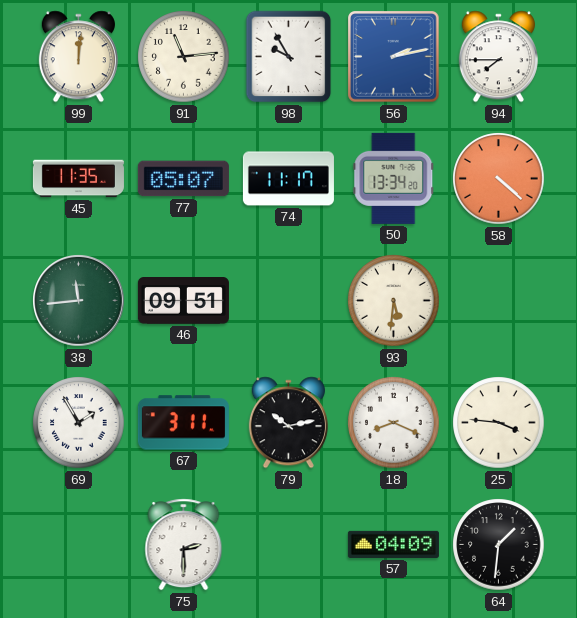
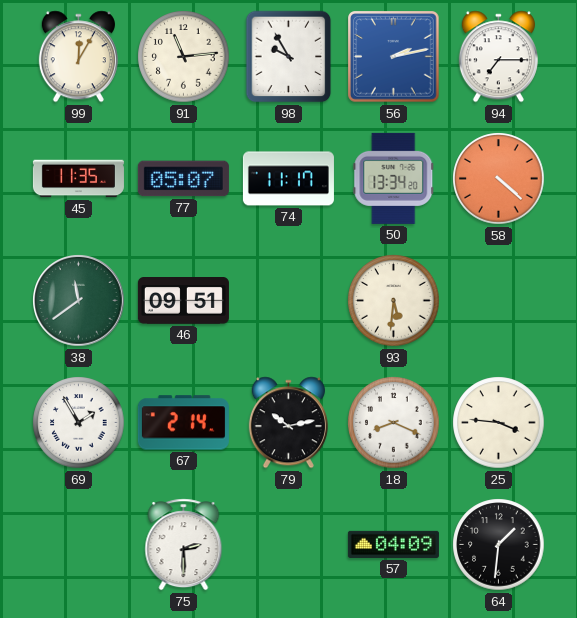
99: 12:01 -> 12:05 (78, 57)
94: 7:45 -> 7:15 (498, 57)
38: 11:44 -> 11:39 (79, 301)
67: 3:11 -> 2:14 (183, 423)
